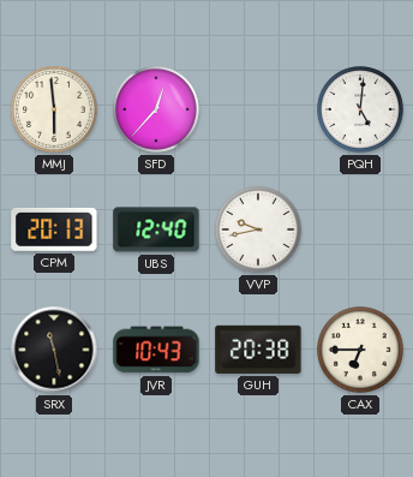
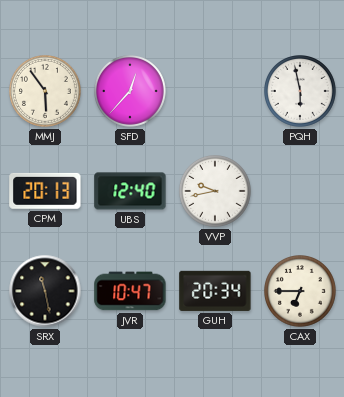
MMJ: 5:59 -> 5:54 (46, 92)
PQH: 5:01 -> 5:58 (301, 92)
JVR: 10:43 -> 10:47 (130, 291)
GUH: 20:38 -> 20:34 (215, 291)
